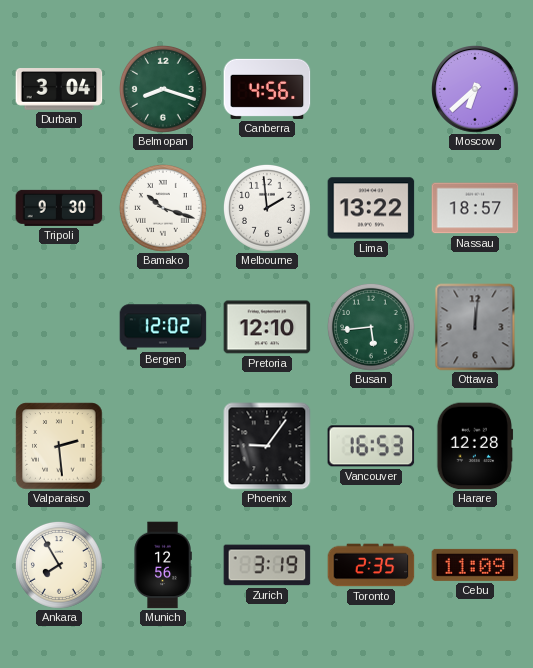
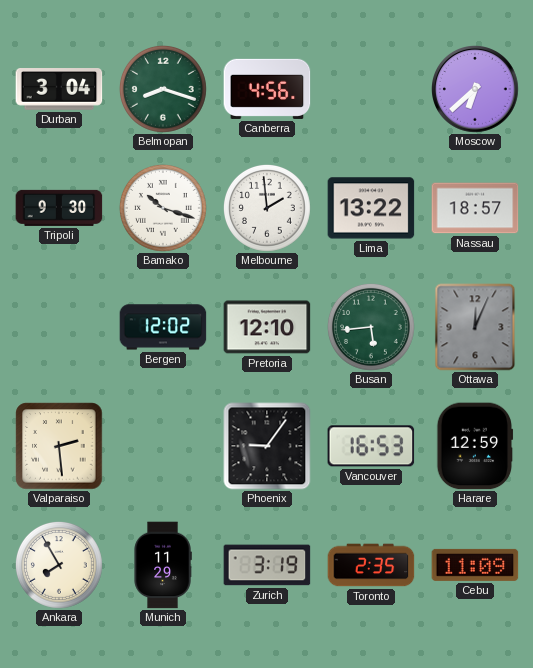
Ottawa: 12:01 -> 12:04 (475, 327)
Harare: 12:28 -> 12:59 (475, 446)
Munich: 12:56 -> 11:29 (163, 565)
